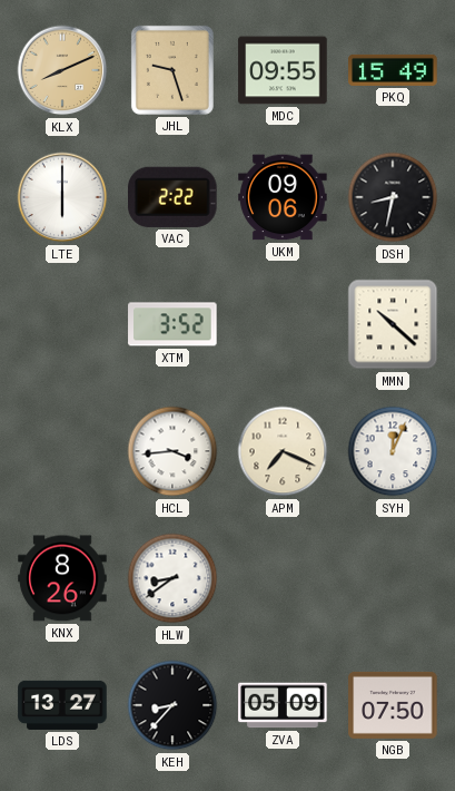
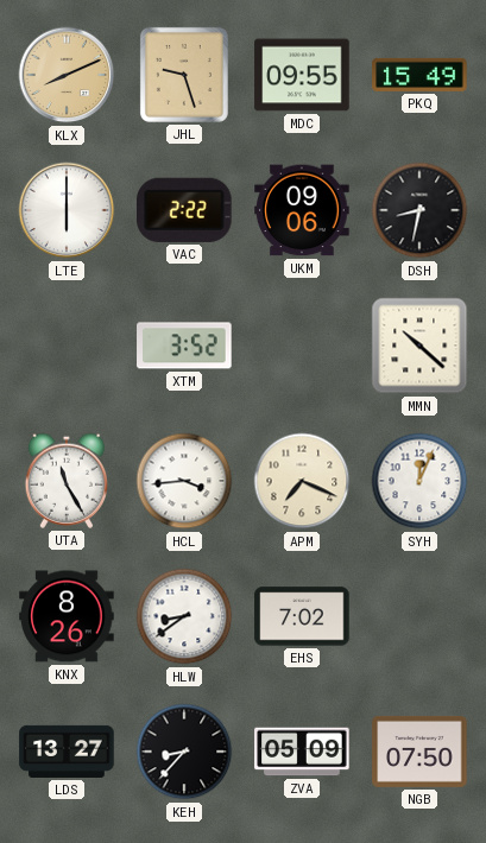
UTA: none -> 11:25 (65, 481)
EHS: none -> 7:02 (302, 616)
